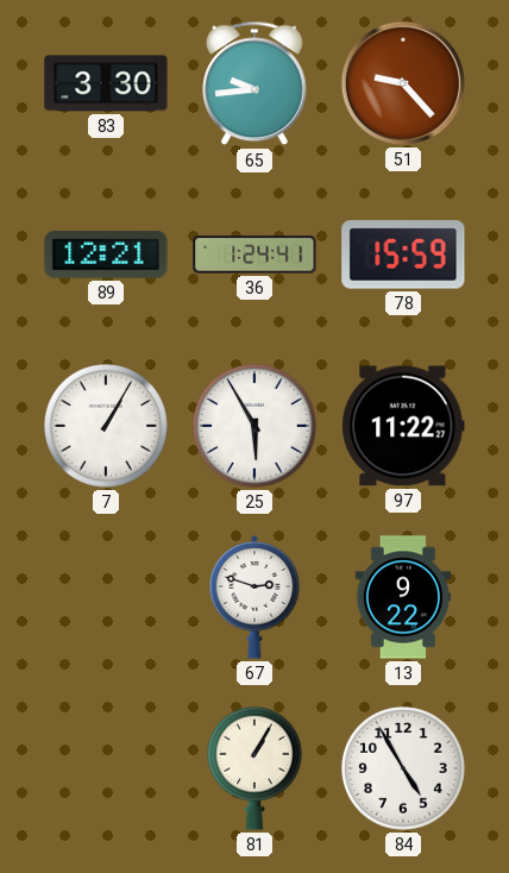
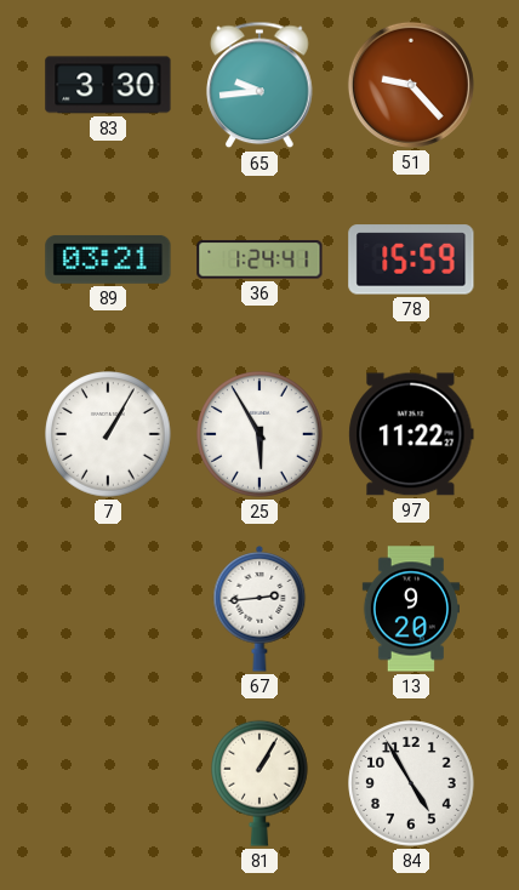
89: 12:21 -> 03:21 (108, 259)
67: 2:48 -> 2:44 (259, 609)
13: 9:22 -> 9:20 (411, 609)
